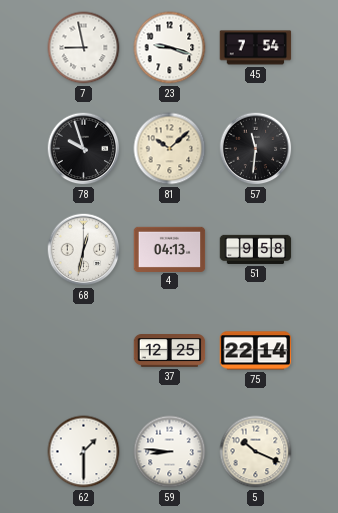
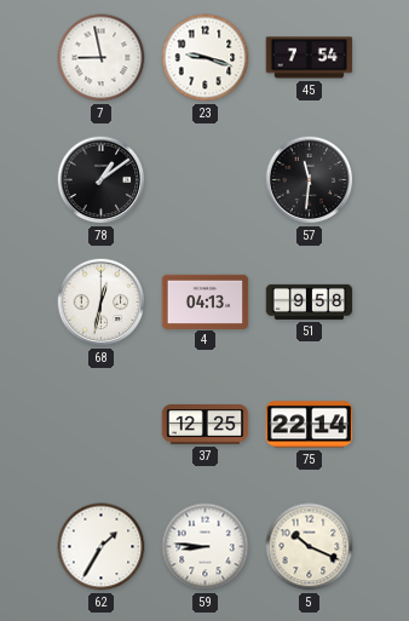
78: 9:57 -> 1:09 (102, 180)
81: 10:08 -> none (170, 149)
62: 1:30 -> 1:35 (102, 547)
